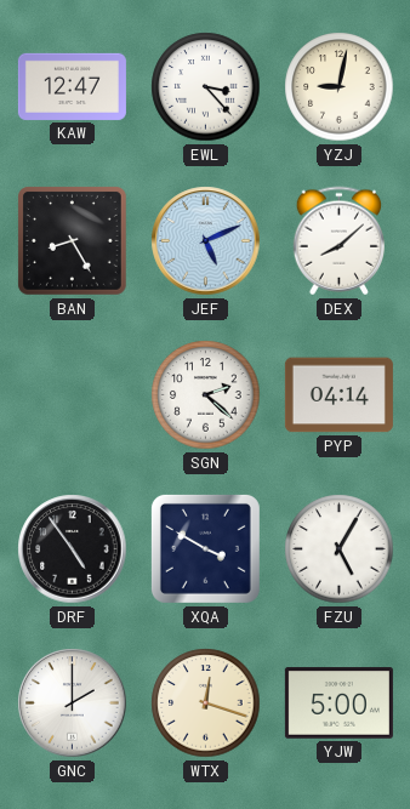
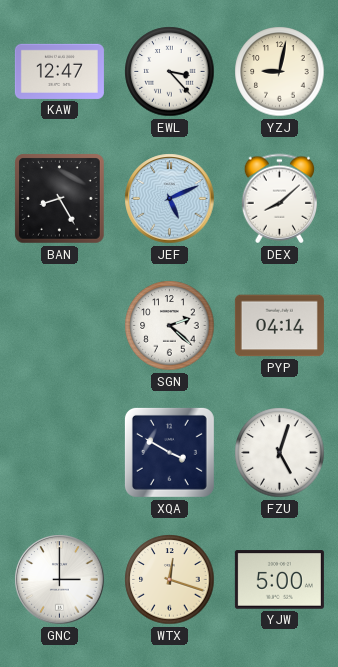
DRF: 4:54 -> none (73, 549)
FZU: 5:05 -> 5:03 (280, 453)
GNC: 2:00 -> 3:00 (60, 580)
